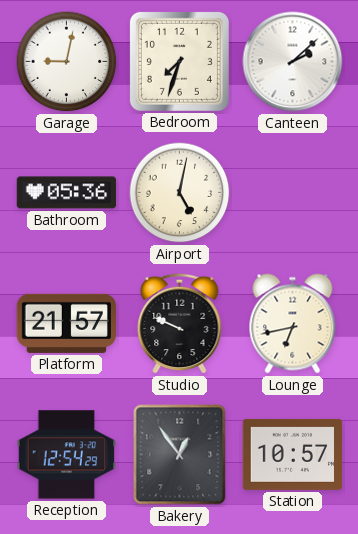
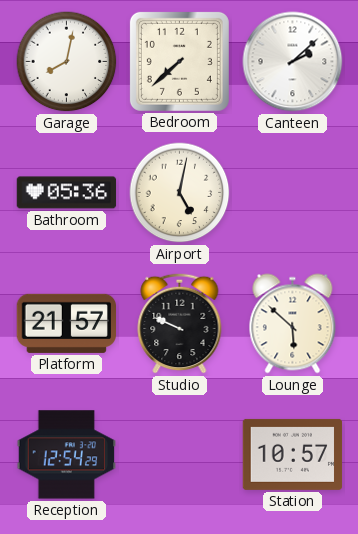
Garage: 9:02 -> 8:02 (67, 62)
Bedroom: 7:33 -> 7:38 (179, 61)
Lounge: 6:43 -> 5:52 (293, 324)
Bakery: 12:54 -> none (180, 455)
